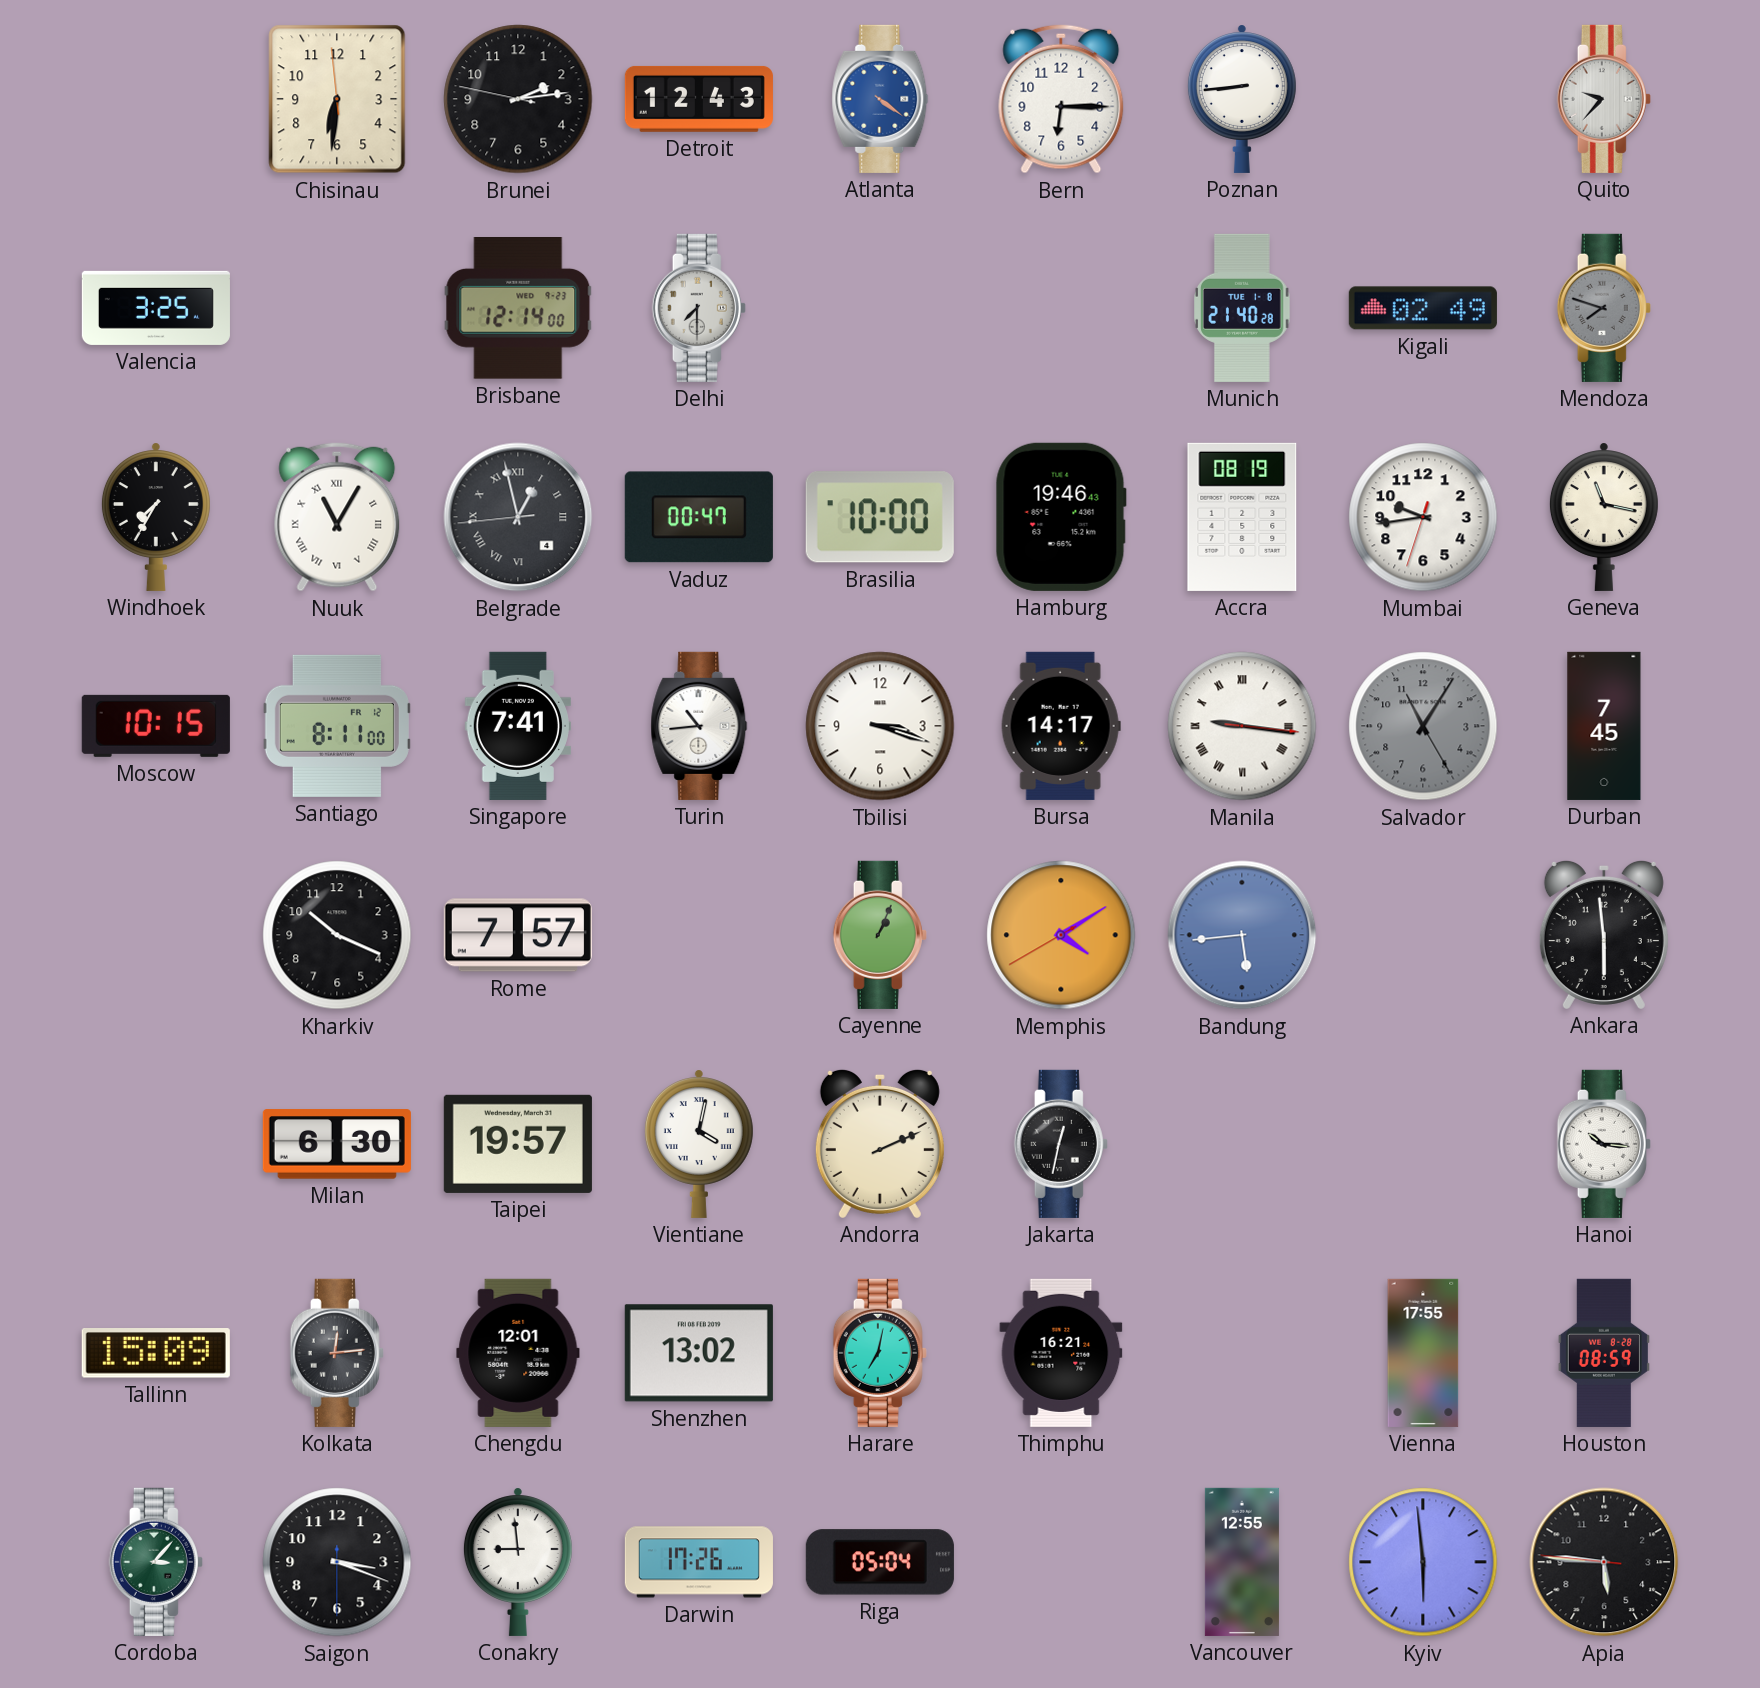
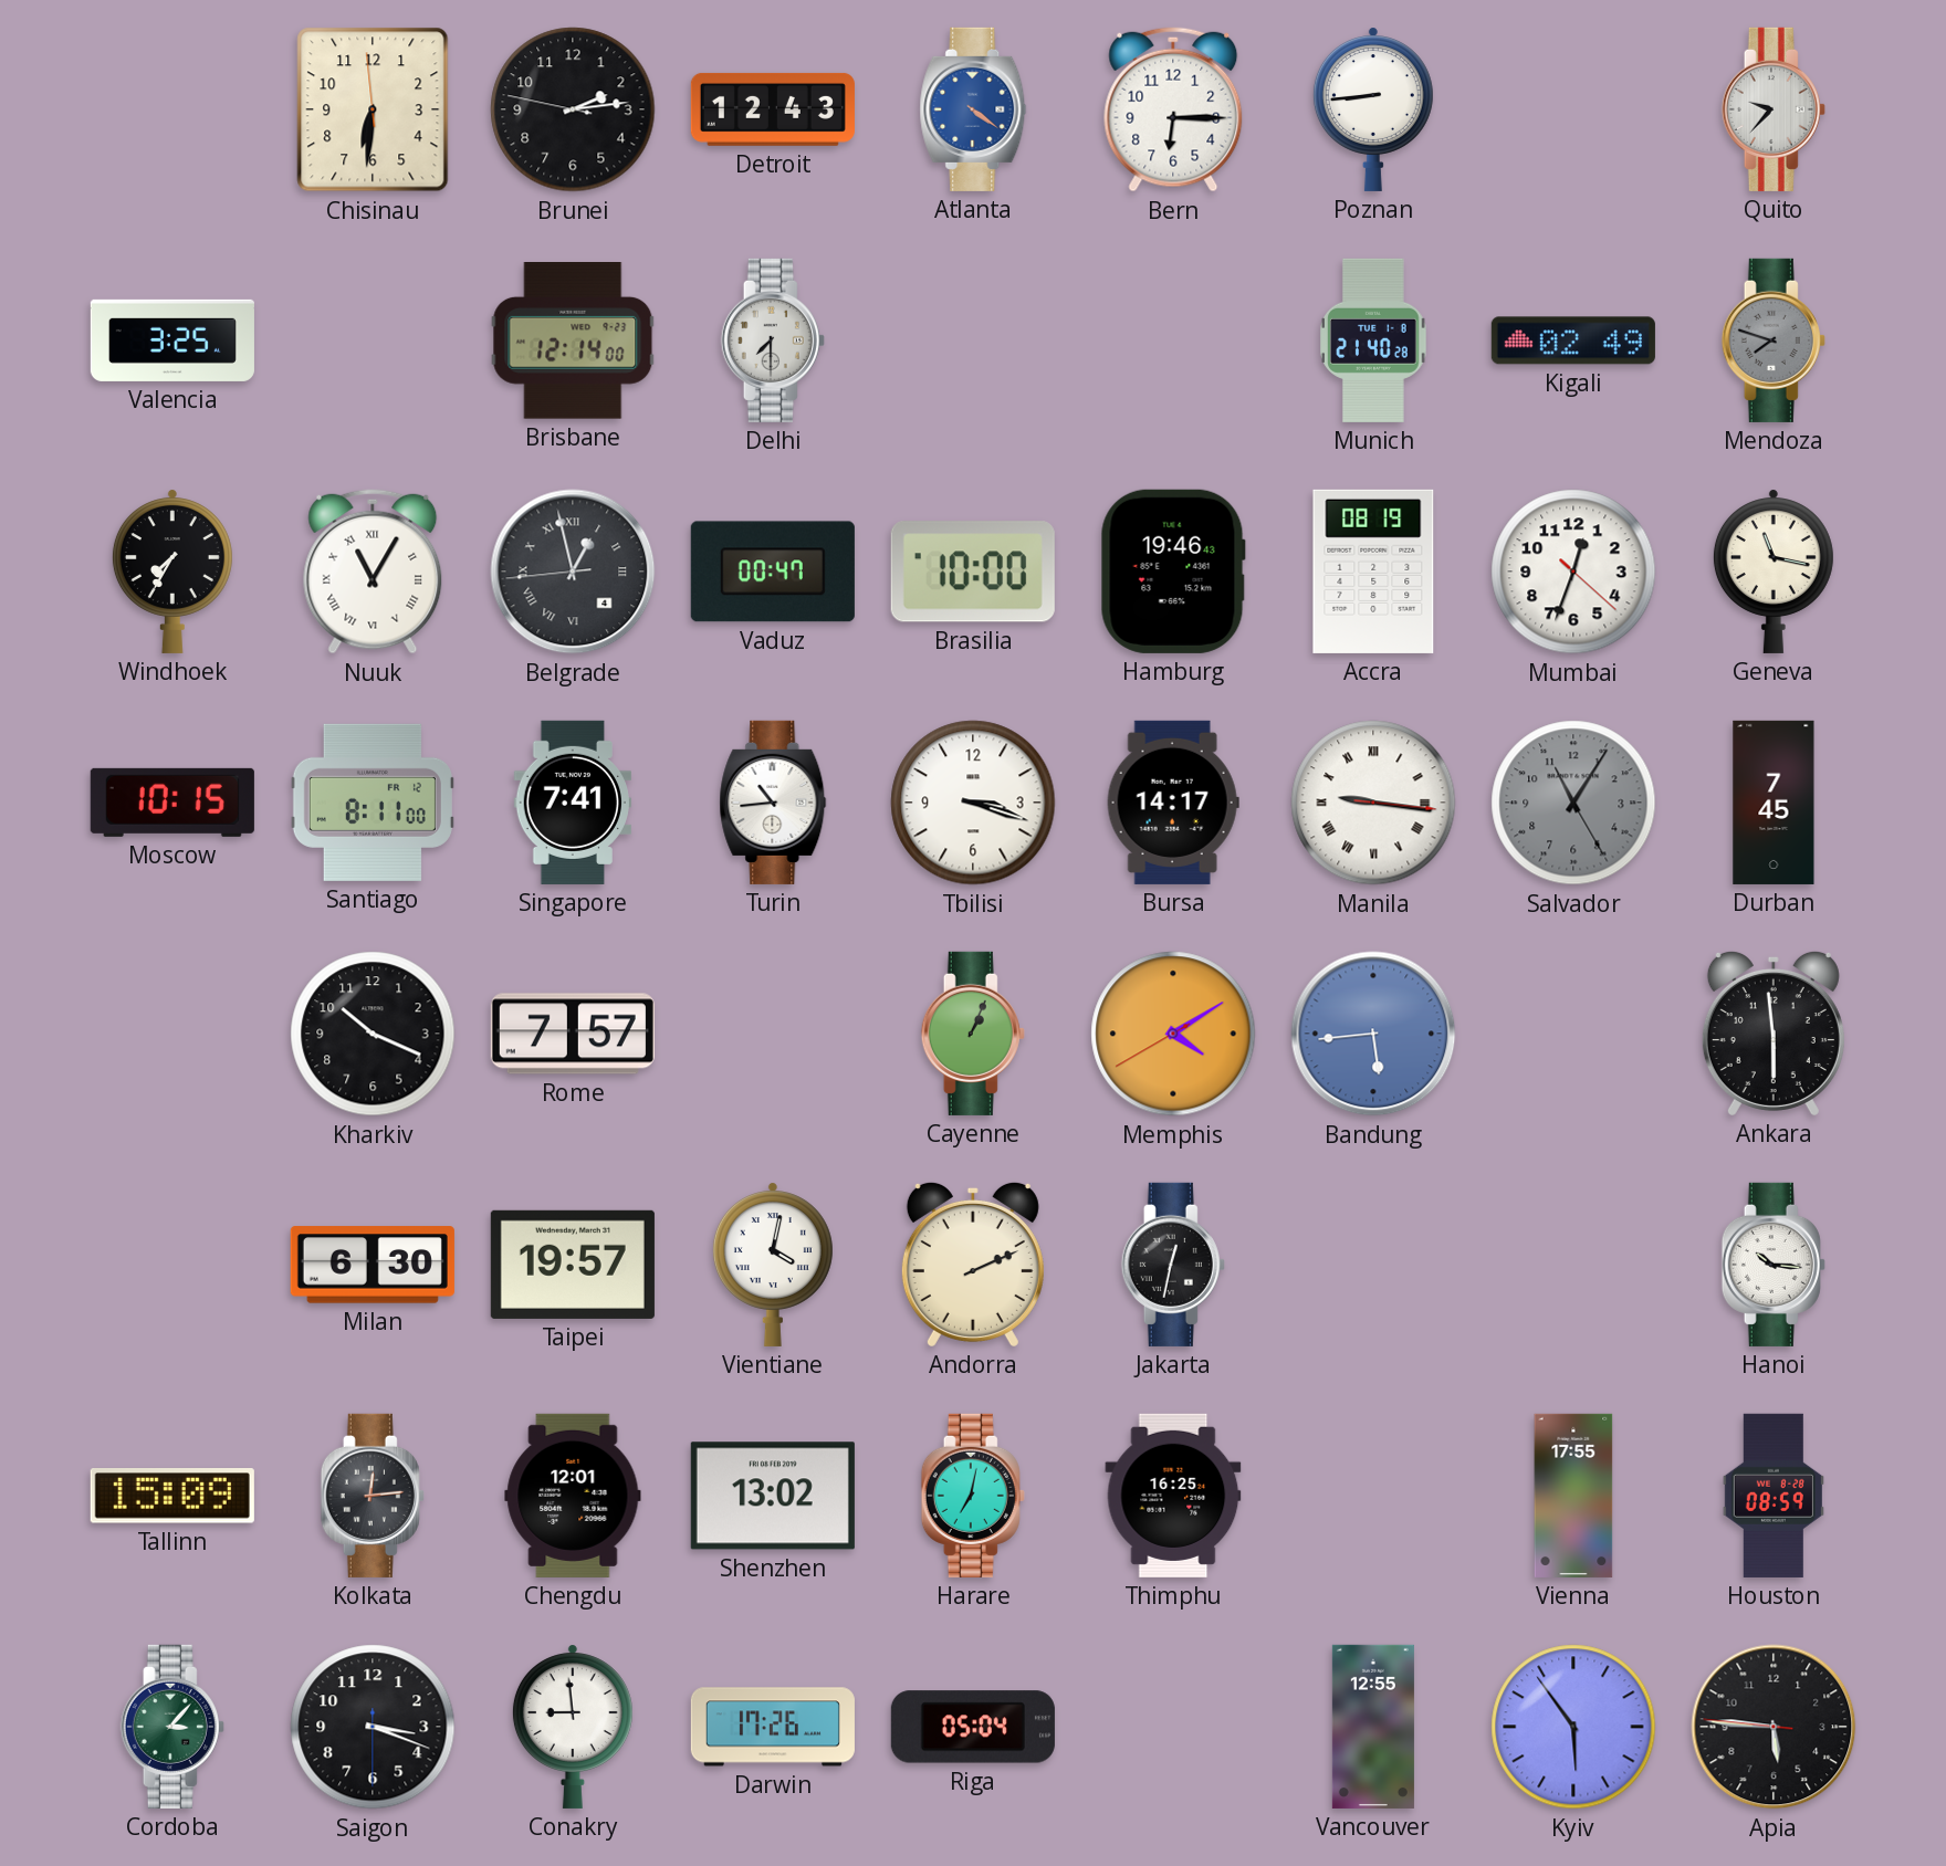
Mumbai: 9:43 -> 12:33 (1573, 572)
Thimphu: 16:21 -> 16:25 (1173, 1496)
Kyiv: 5:59 -> 5:54 (1573, 1727)
